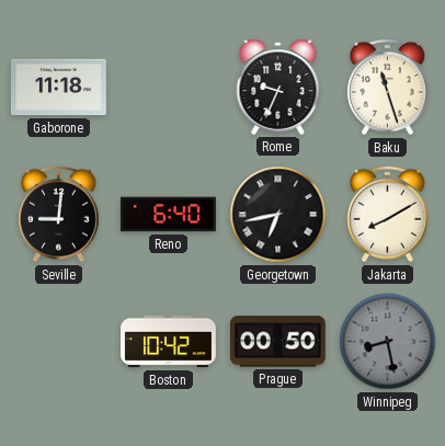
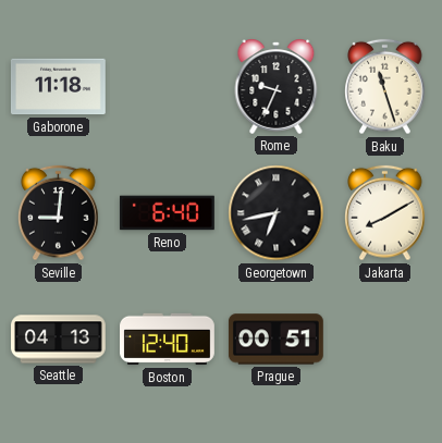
Seattle: none -> 04:13 (59, 340)
Boston: 10:42 -> 12:40 (168, 340)
Prague: 00:50 -> 00:51 (275, 340)
Winnipeg: 8:28 -> none (388, 342)
